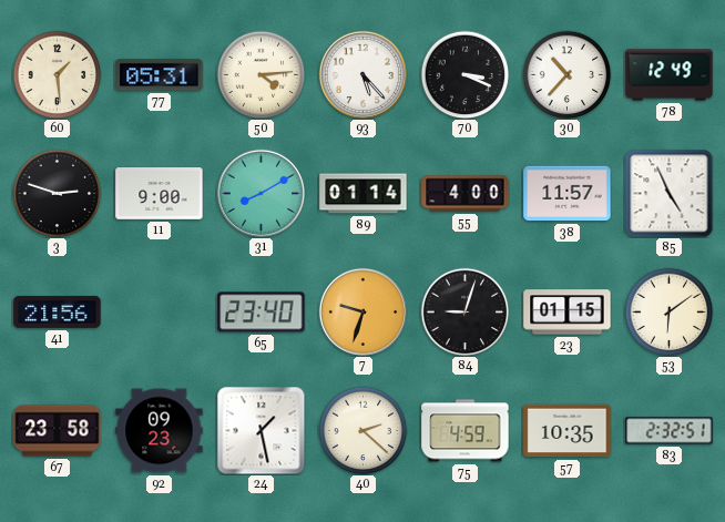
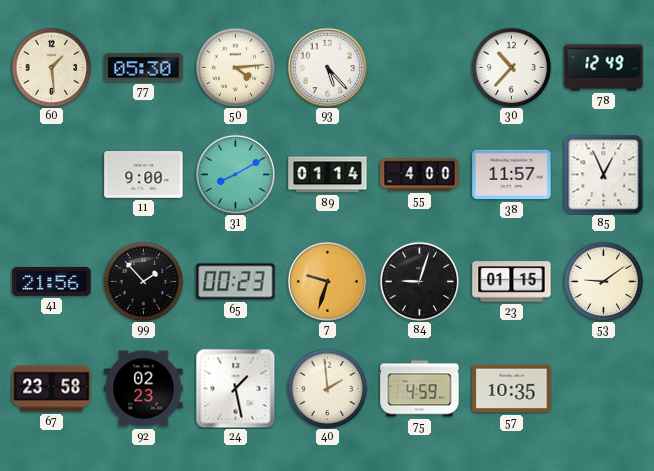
77: 05:31 -> 05:30 (144, 68)
70: 3:19 -> none (464, 74)
3: 2:48 -> none (57, 193)
85: 4:56 -> 12:56 (603, 174)
99: none -> 1:53 (143, 281)
65: 23:40 -> 00:23 (236, 282)
53: 6:09 -> 9:09 (603, 281)
92: 09:23 -> 02:23 (144, 389)
40: 2:22 -> 1:59 (327, 388)
83: 2:32 -> none (670, 431)
